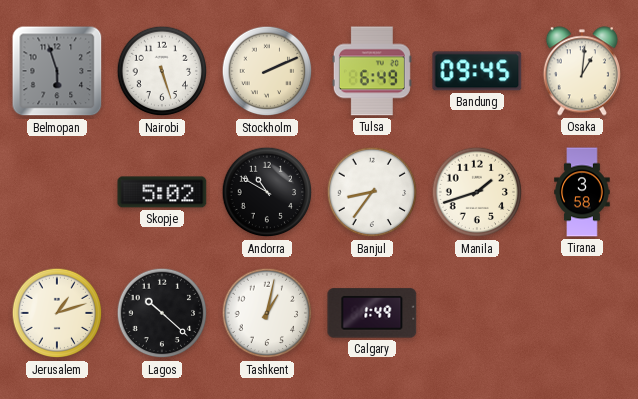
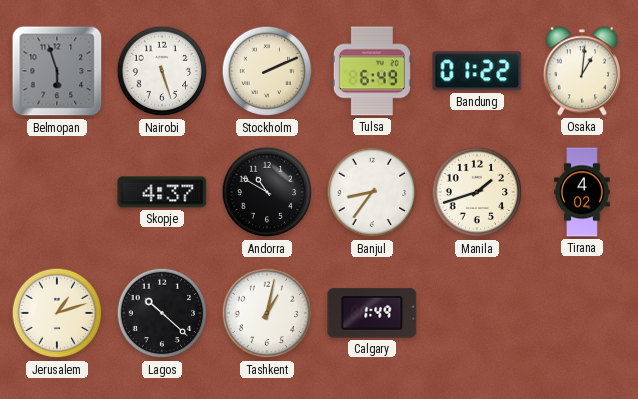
Bandung: 09:45 -> 01:22 (477, 71)
Skopje: 5:02 -> 4:37 (162, 192)
Tirana: 3:58 -> 4:02 (582, 192)
